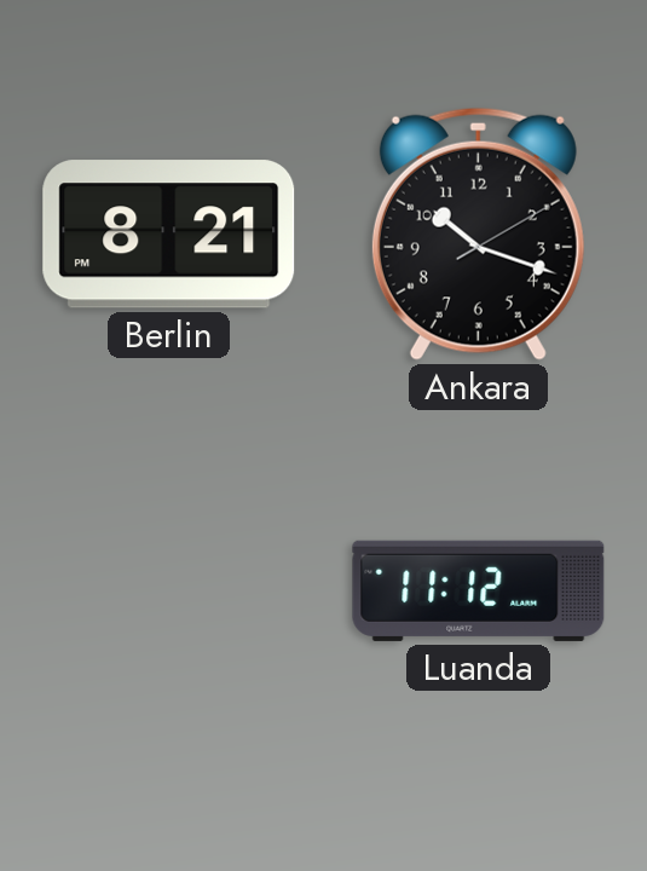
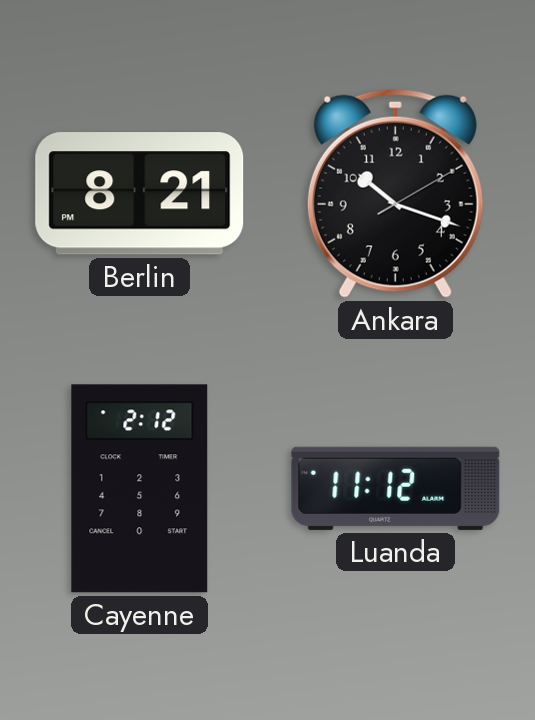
Cayenne: none -> 2:12 (140, 489)
